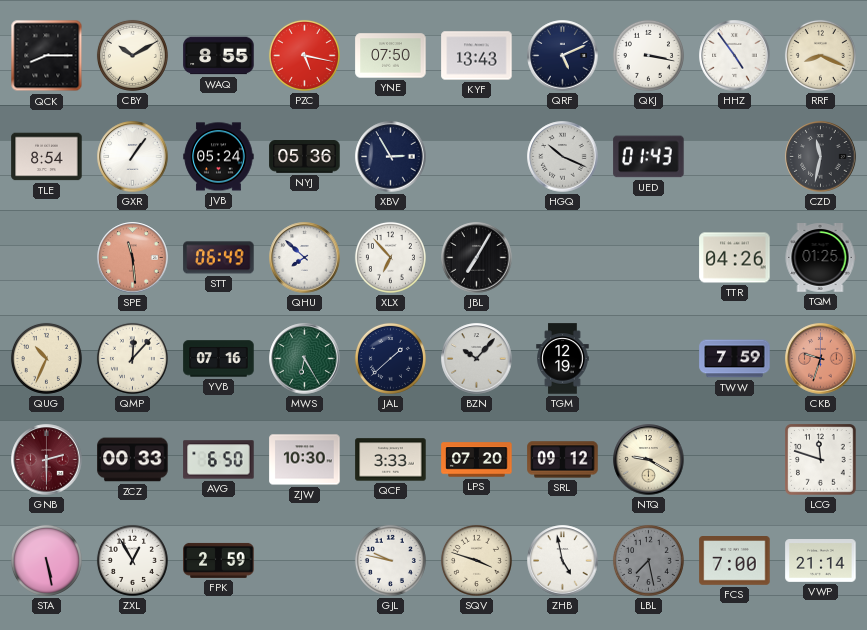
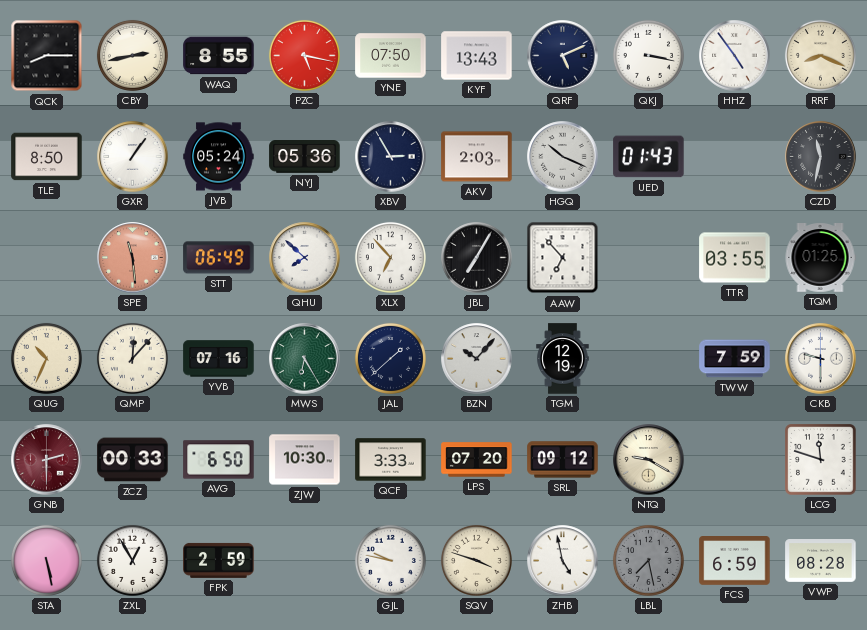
CBY: 10:10 -> 2:43 (132, 55)
TLE: 8:54 -> 8:50 (47, 157)
AKV: none -> 2:03 (477, 157)
AAW: none -> 6:53 (563, 258)
TTR: 04:26 -> 03:55 (735, 258)
CKB: 9:33 -> 9:30 (821, 359)
CKB dial: salmon -> white (821, 359)
FCS: 7:00 -> 6:59 (735, 561)
VWP: 21:14 -> 08:28 (821, 561)
